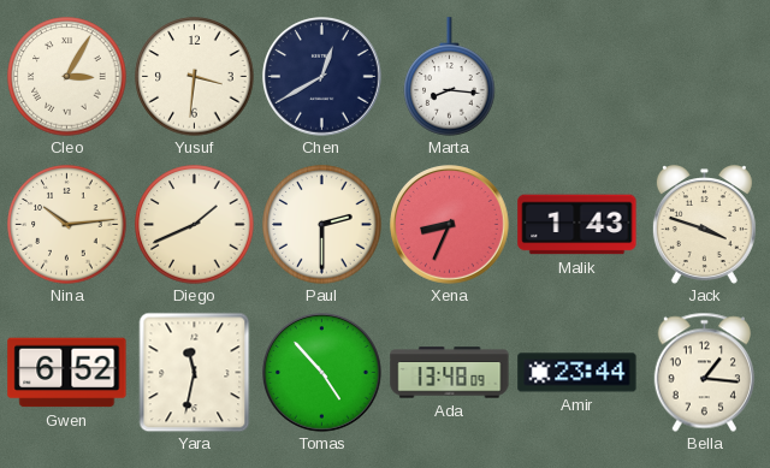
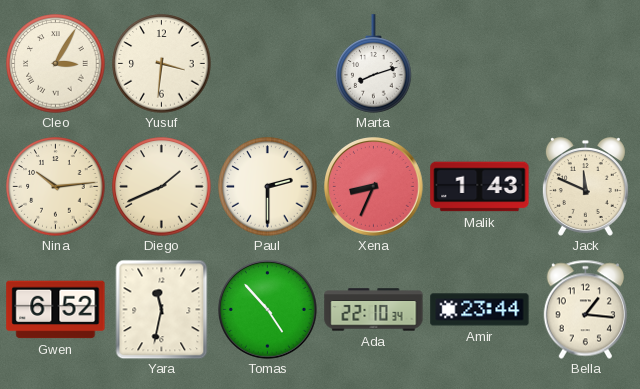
Chen: 12:40 -> none (322, 77)
Marta: 8:16 -> 8:12 (374, 64)
Jack: 3:48 -> 11:49 (585, 187)
Ada: 13:48 -> 22:10 (374, 310)
